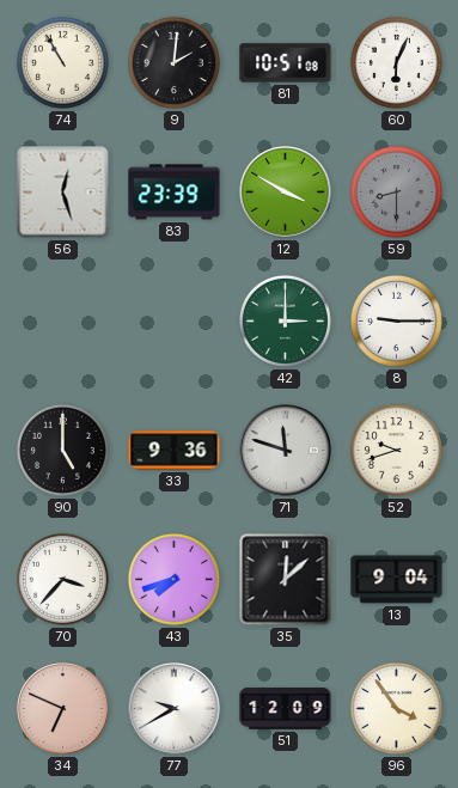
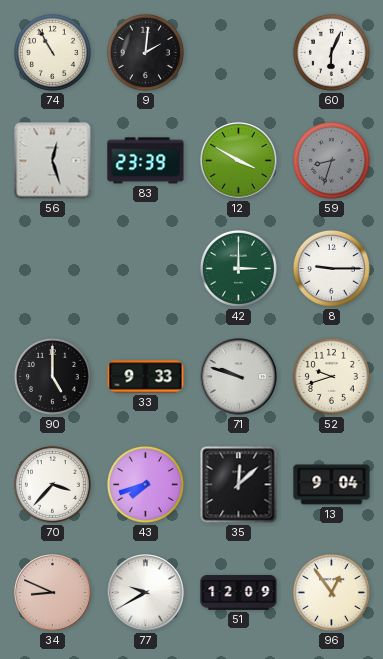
81: 10:51 -> none (286, 63)
59: 8:30 -> 8:33 (331, 160)
33: 9:36 -> 9:33 (146, 377)
71: 11:48 -> 9:48 (239, 377)
34: 6:49 -> 8:49 (53, 593)
96: 3:54 -> 12:54 (331, 592)
